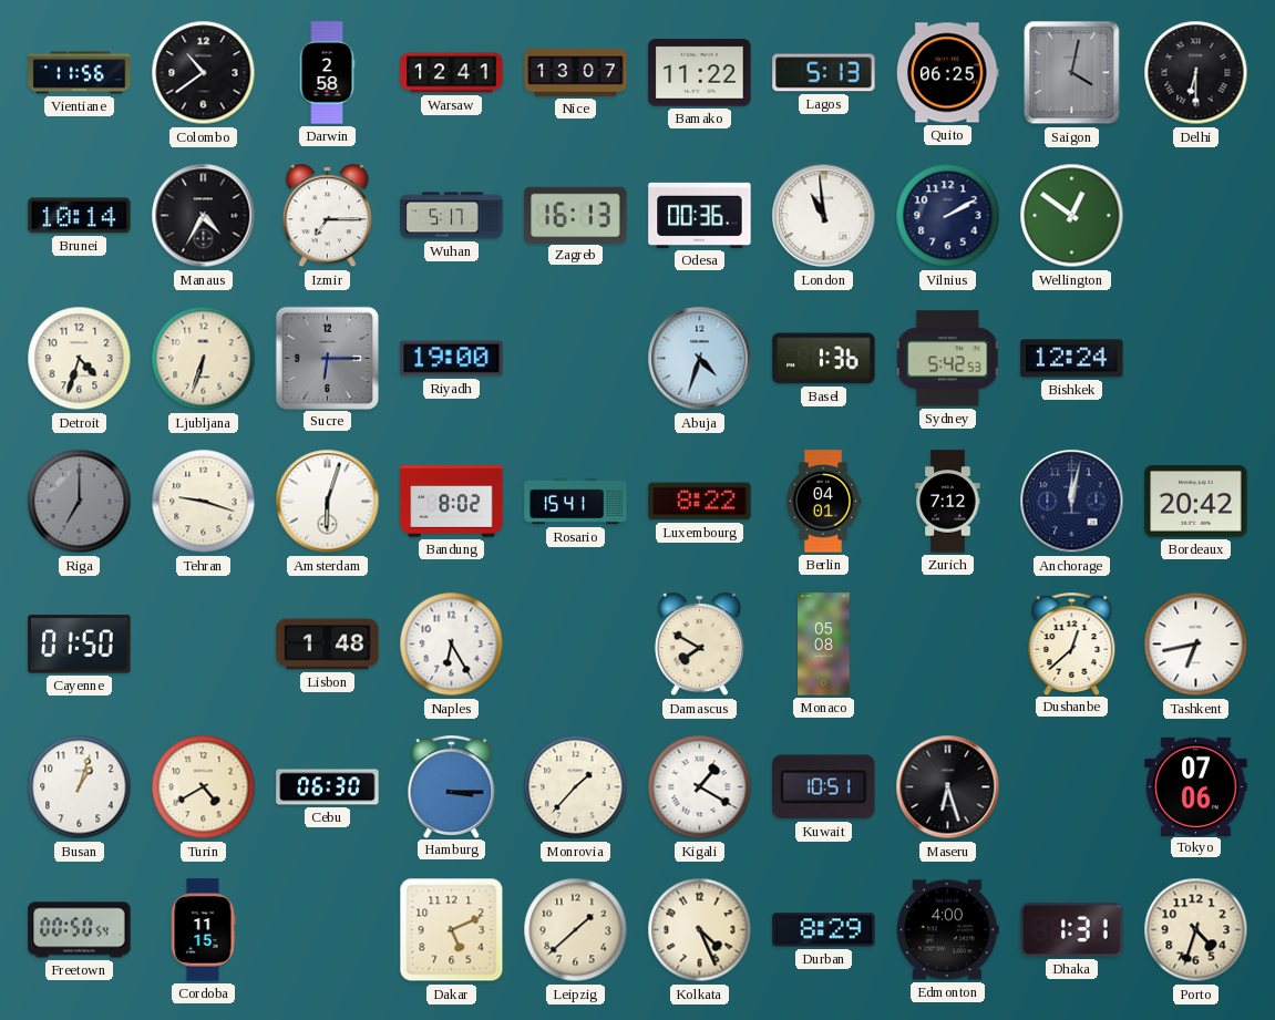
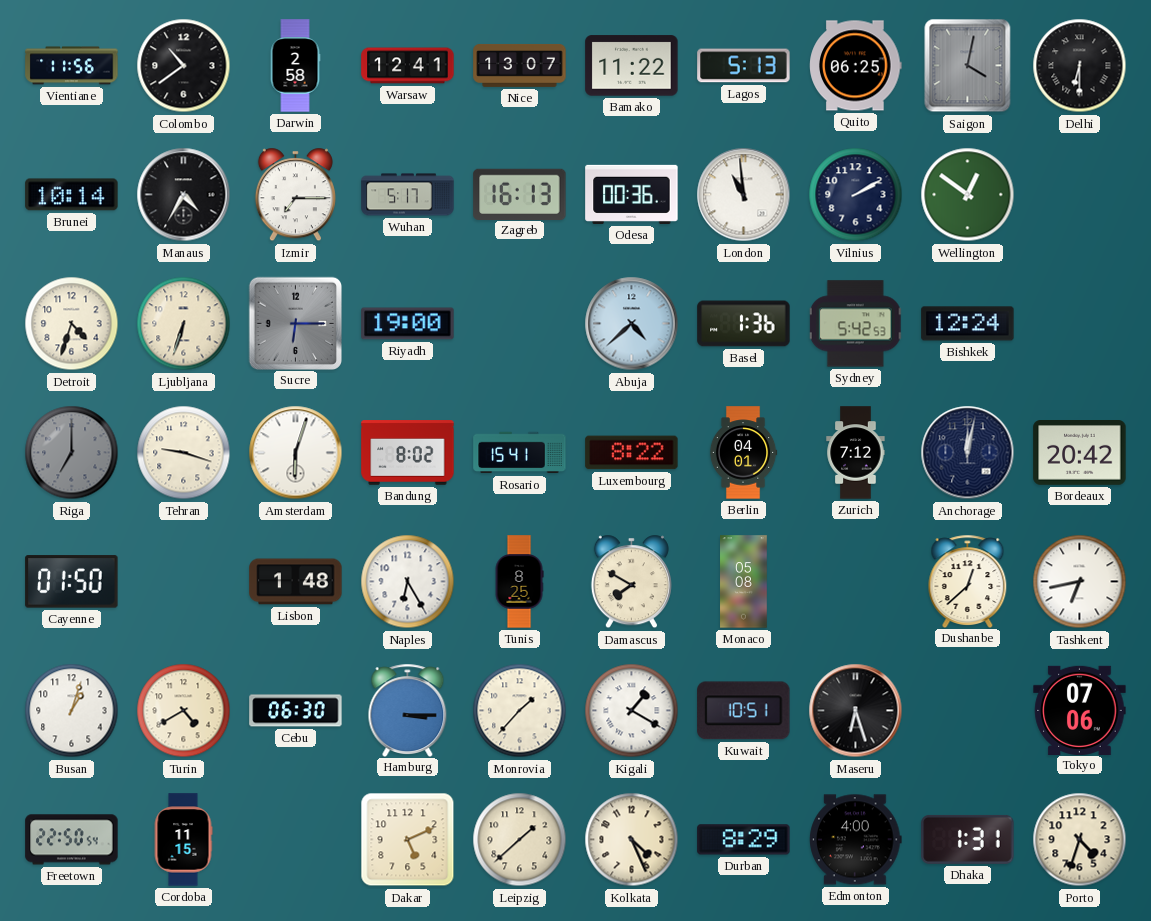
Abuja: 4:33 -> 4:38 (632, 324)
Tunis: none -> 8:25 (519, 582)
Freetown: 00:50 -> 22:50 (72, 840)
